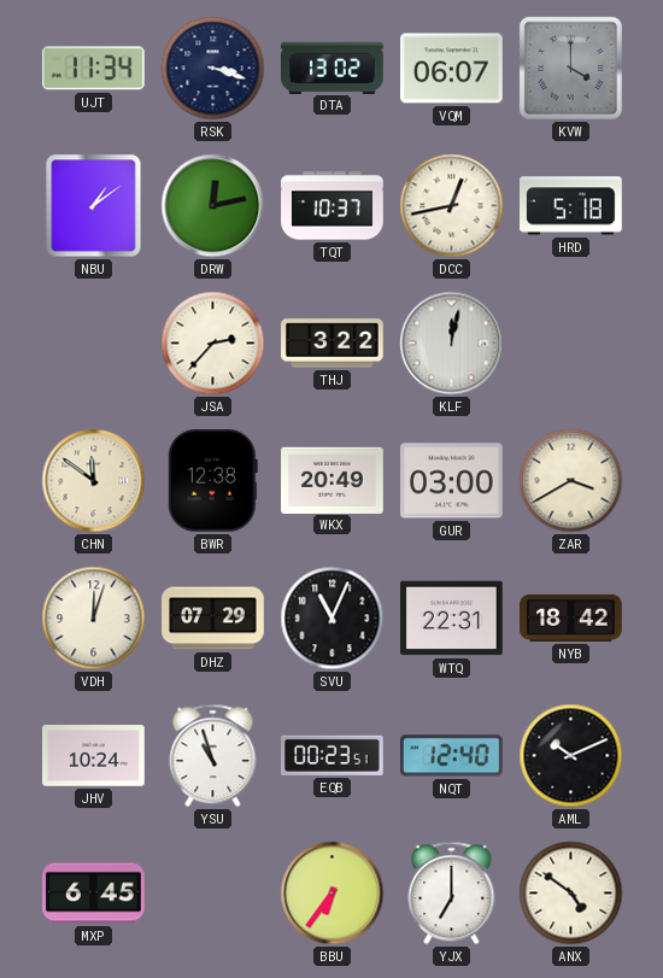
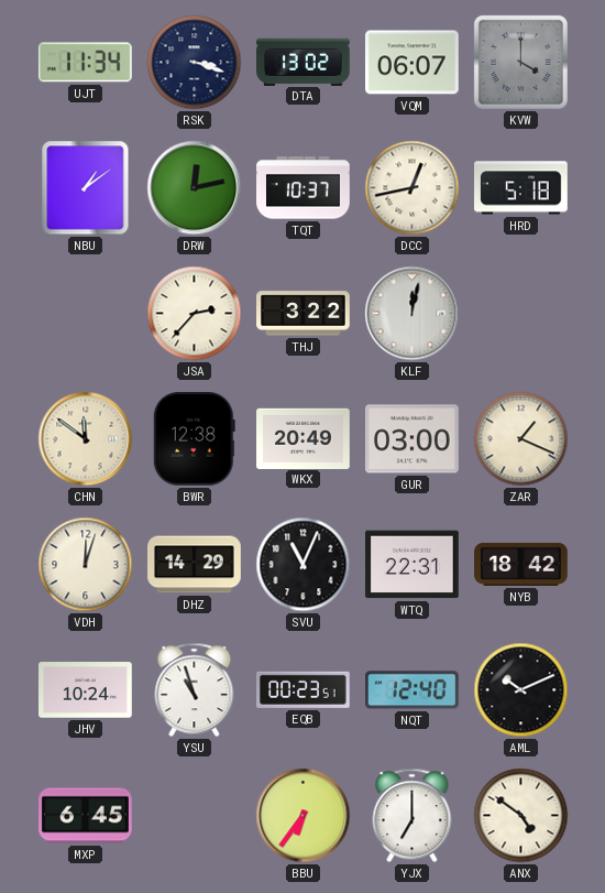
ZAR: 3:40 -> 1:19 (521, 439)
DHZ: 07:29 -> 14:29 (195, 565)
